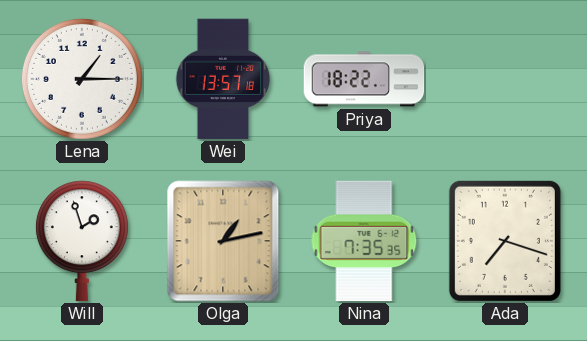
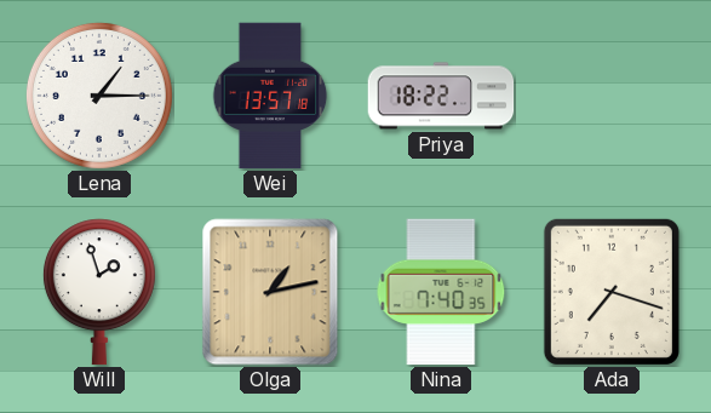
Nina: 7:35 -> 7:40 (441, 292)
